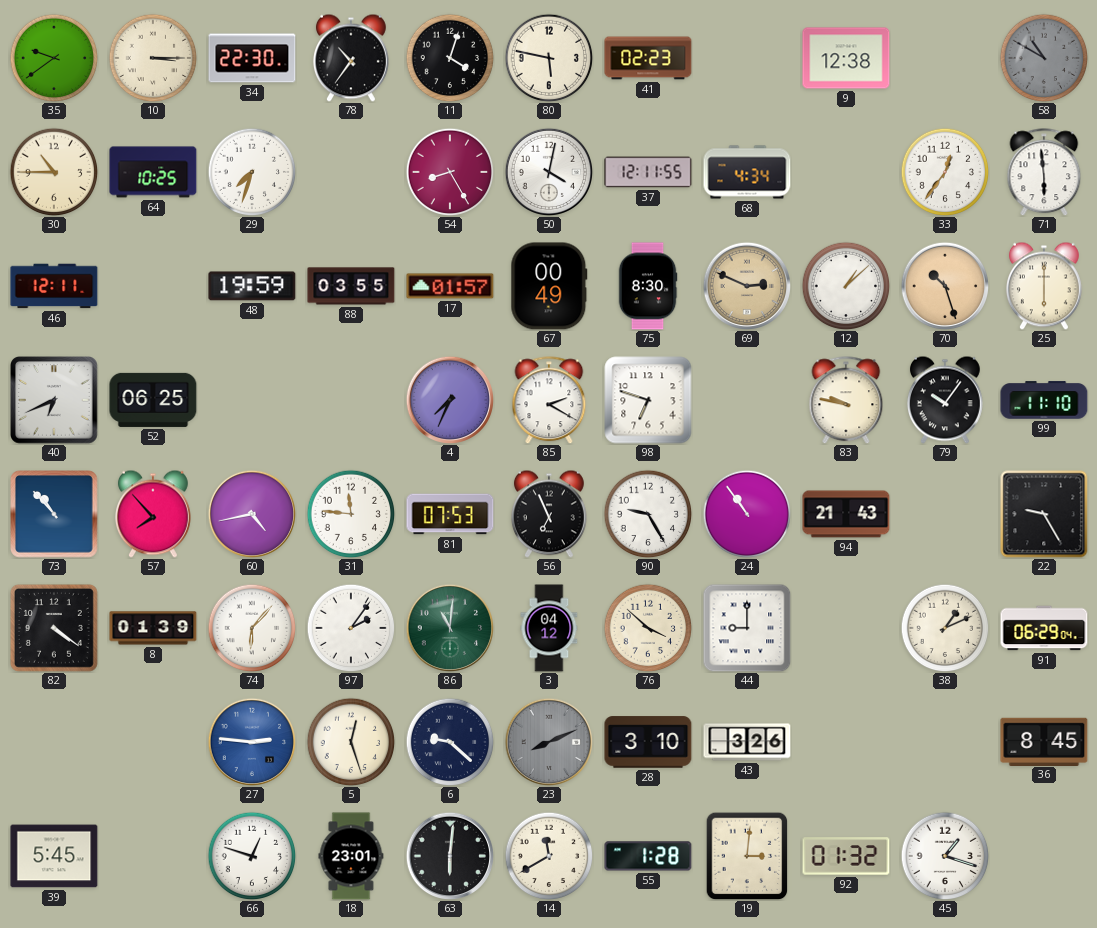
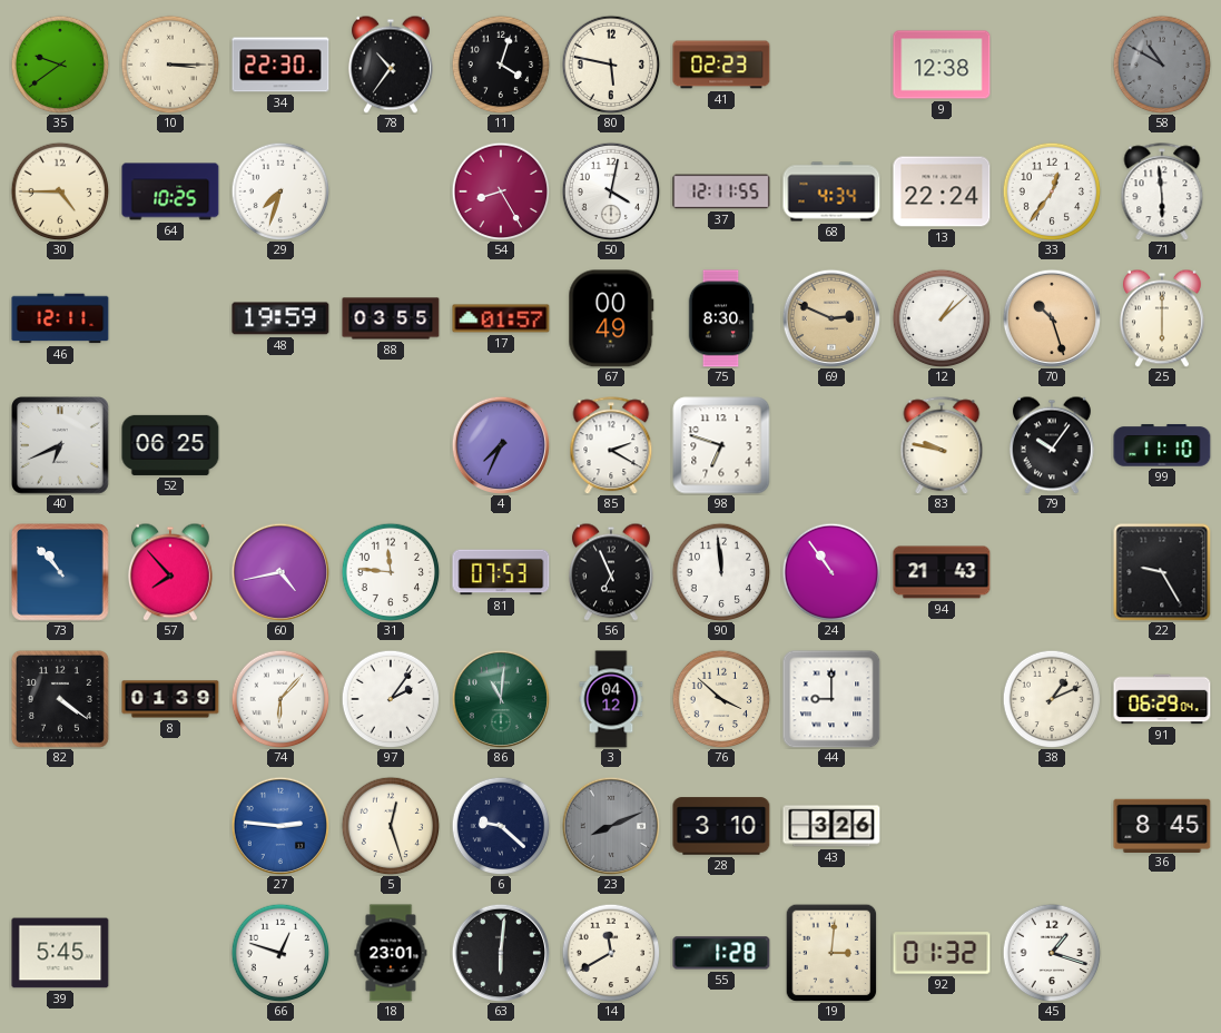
30: 10:45 -> 4:45 (60, 191)
13: none -> 22:24 (942, 191)
90: 9:25 -> 11:59 (721, 572)
